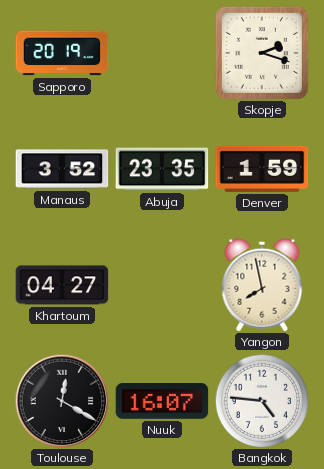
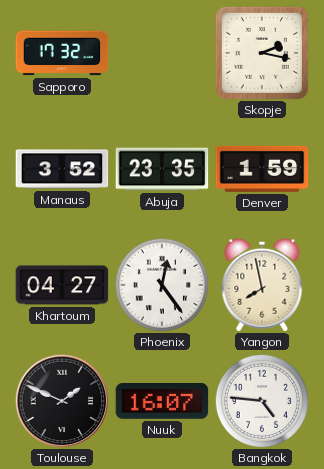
Sapporo: 20:19 -> 17:32 (62, 53)
Skopje: 2:18 -> 2:17 (262, 53)
Phoenix: none -> 12:24 (161, 284)
Toulouse: 12:20 -> 1:49 (62, 401)
